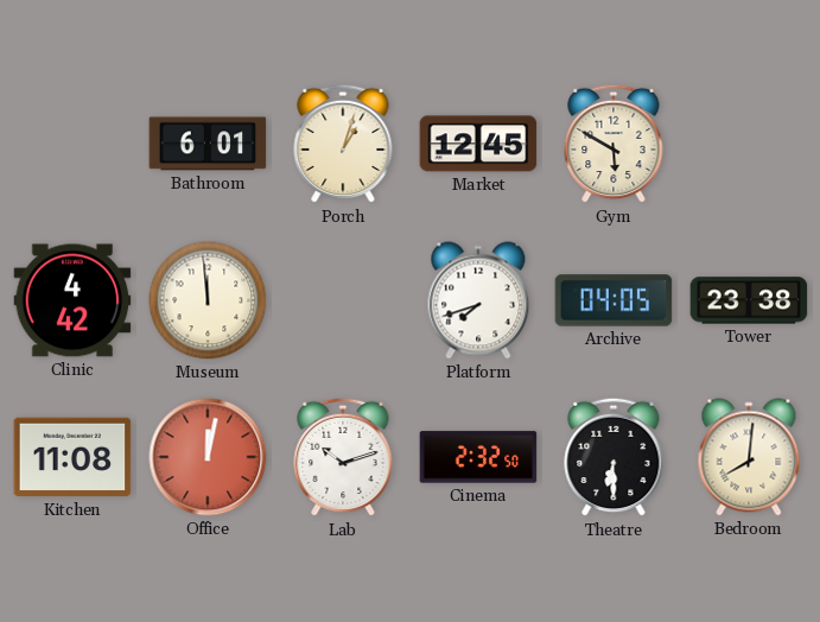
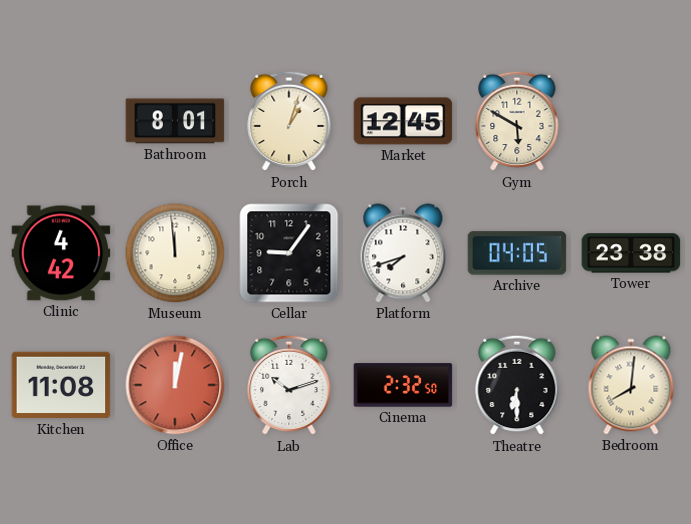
Bathroom: 6:01 -> 8:01 (175, 121)
Cellar: none -> 9:06 (289, 253)
